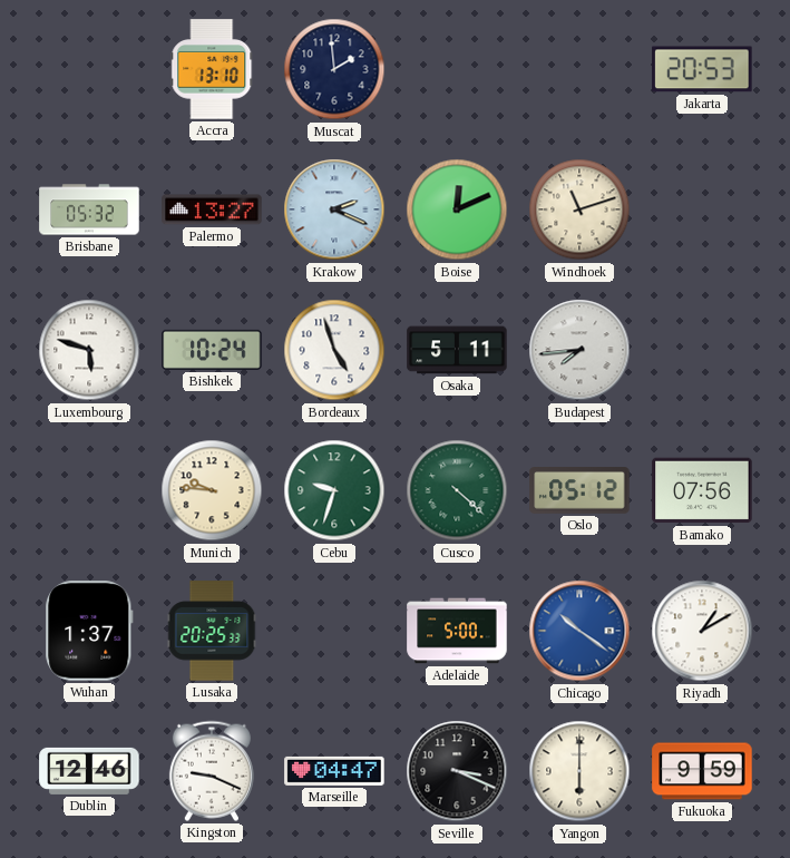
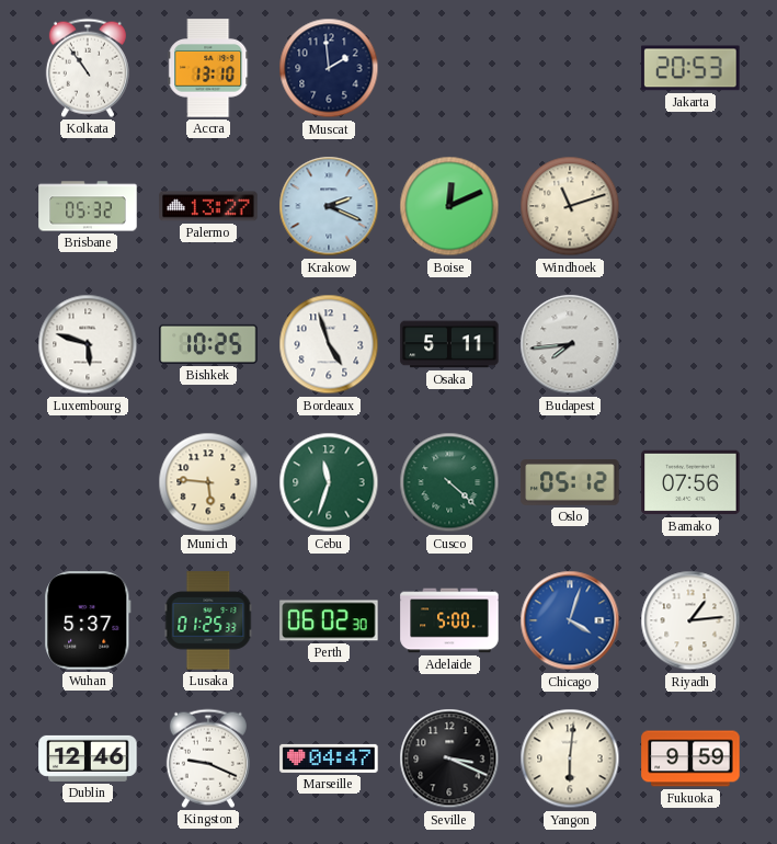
Kolkata: none -> 10:54 (88, 68)
Bishkek: 10:24 -> 10:25 (208, 344)
Munich: 9:46 -> 5:46 (208, 482)
Cebu: 9:33 -> 11:33 (329, 482)
Wuhan: 1:37 -> 5:37 (88, 620)
Lusaka: 20:25 -> 01:25 (208, 620)
Perth: none -> 06:02 (329, 620)
Chicago: 10:21 -> 4:03 (570, 620)
Riyadh: 1:10 -> 1:14 (690, 620)
Yangon: 6:00 -> 6:01 (570, 759)
